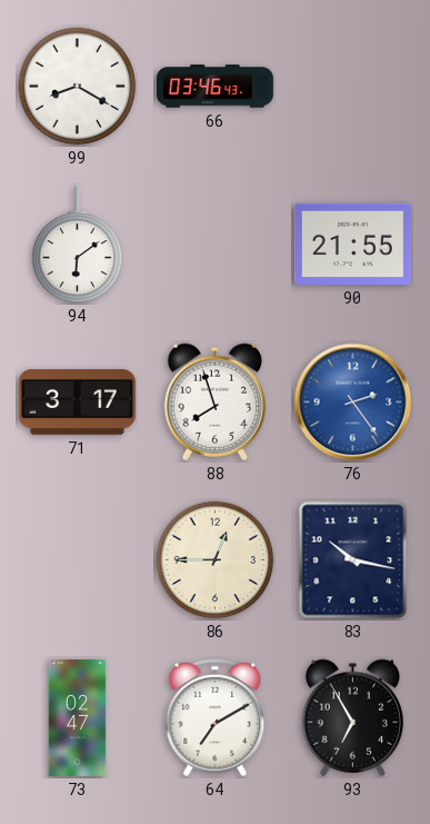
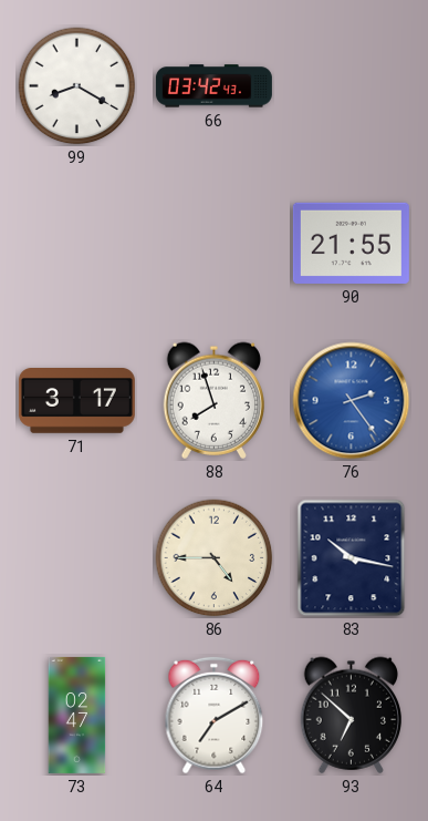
66: 03:46 -> 03:42 (213, 86)
94: 6:09 -> none (78, 245)
86: 12:45 -> 4:45 (215, 558)
93: 6:55 -> 6:52 (351, 715)
